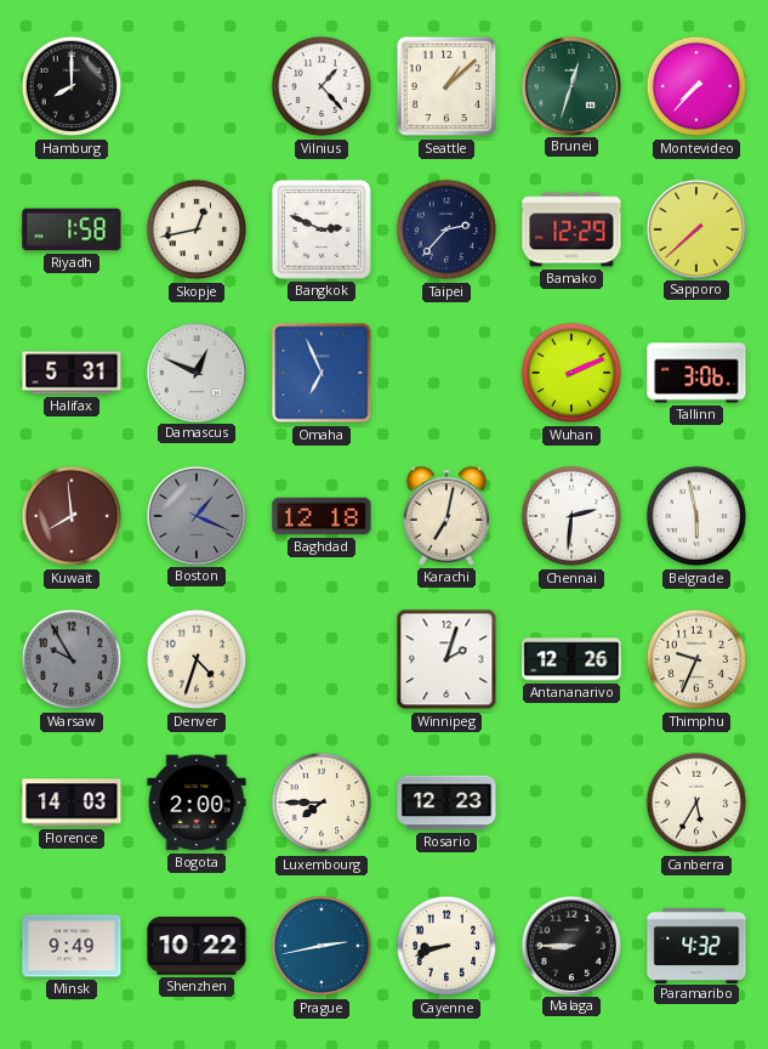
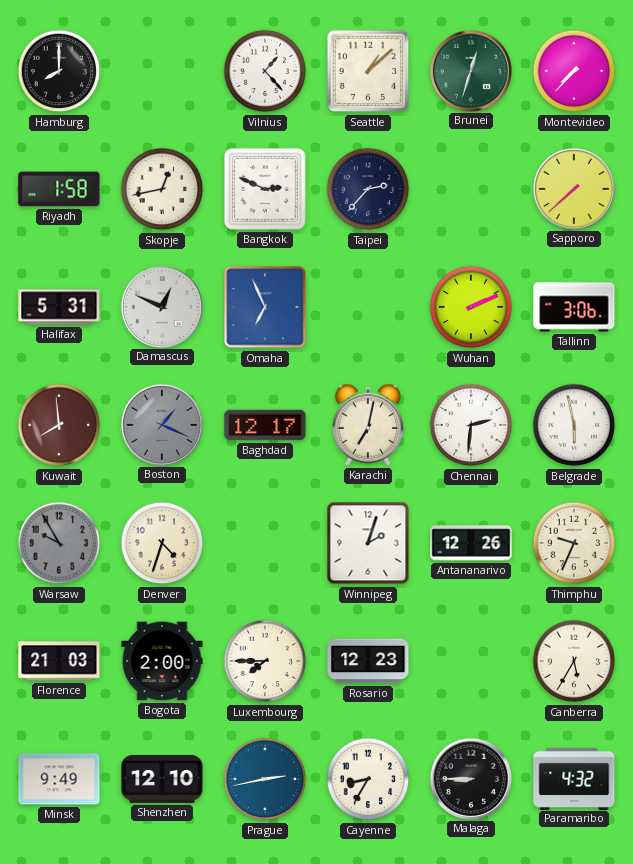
Bamako: 12:29 -> none (571, 229)
Baghdad: 12:18 -> 12:17 (265, 425)
Florence: 14:03 -> 21:03 (59, 661)
Shenzhen: 10:22 -> 12:10 (162, 780)
Cayenne: 8:42 -> 8:35 (368, 779)
